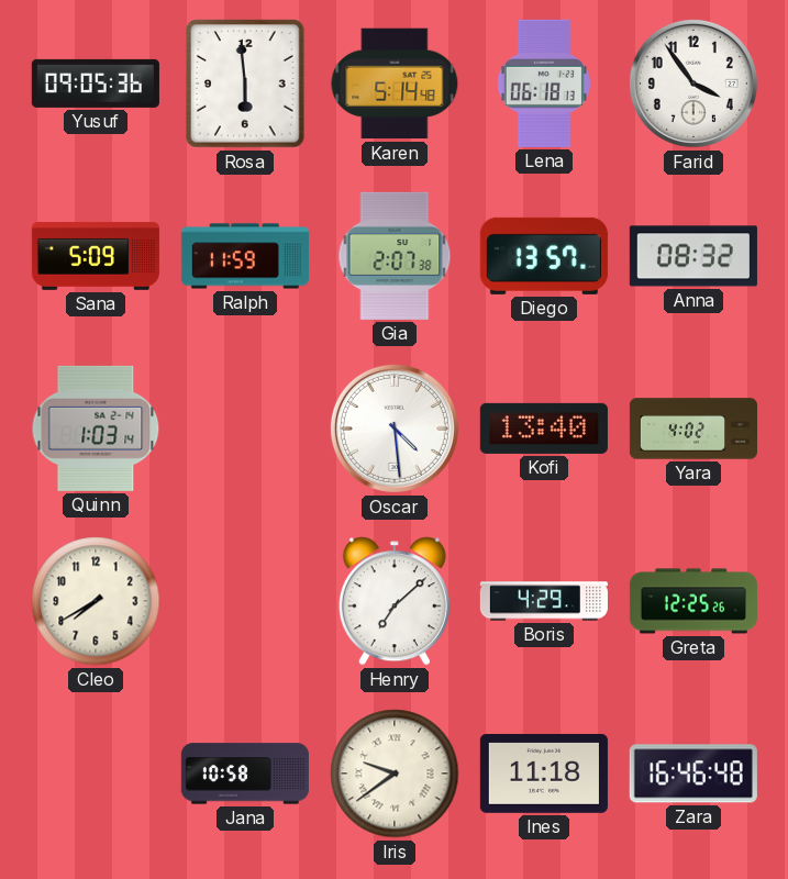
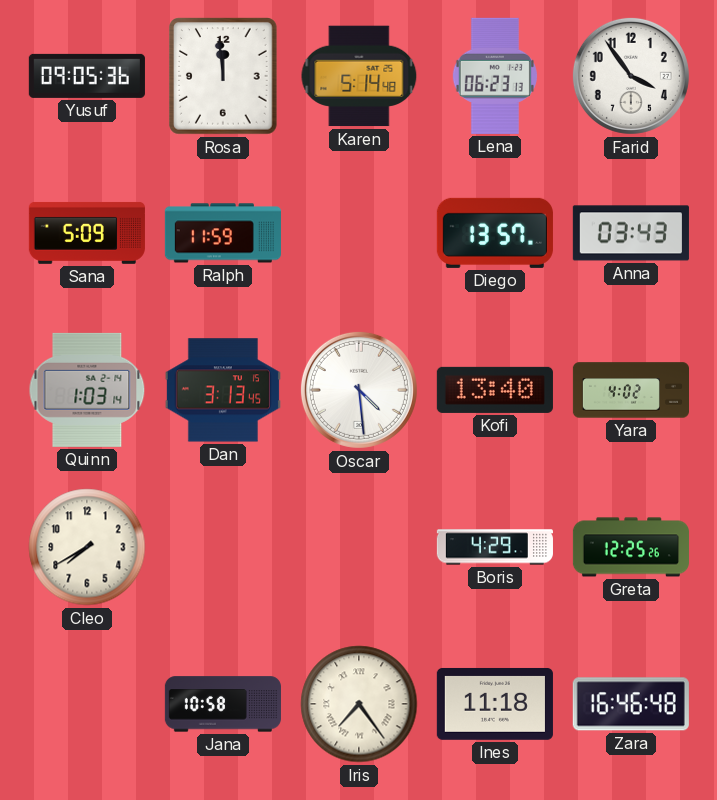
Rosa: 5:59 -> 11:59 (224, 76)
Lena: 06:18 -> 06:23 (495, 76)
Gia: 2:07 -> none (395, 256)
Anna: 08:32 -> 03:43 (631, 233)
Dan: none -> 3:13 (223, 390)
Henry: 7:08 -> none (395, 601)
Iris: 9:39 -> 7:24 (359, 704)
